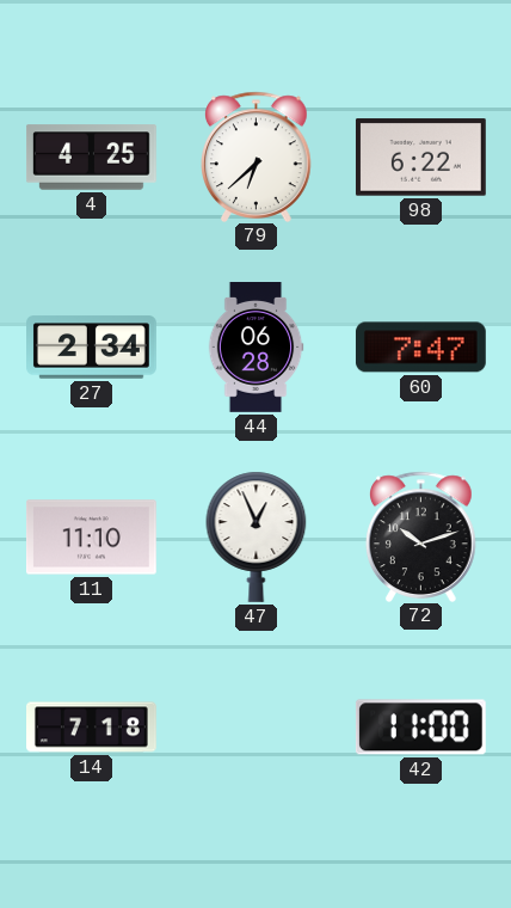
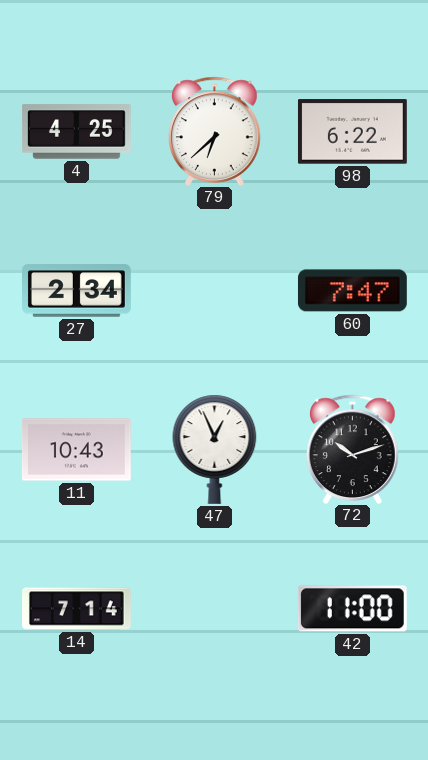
44: 06:28 -> none (255, 348)
11: 11:10 -> 10:43 (76, 450)
14: 7:18 -> 7:14 (77, 609)
